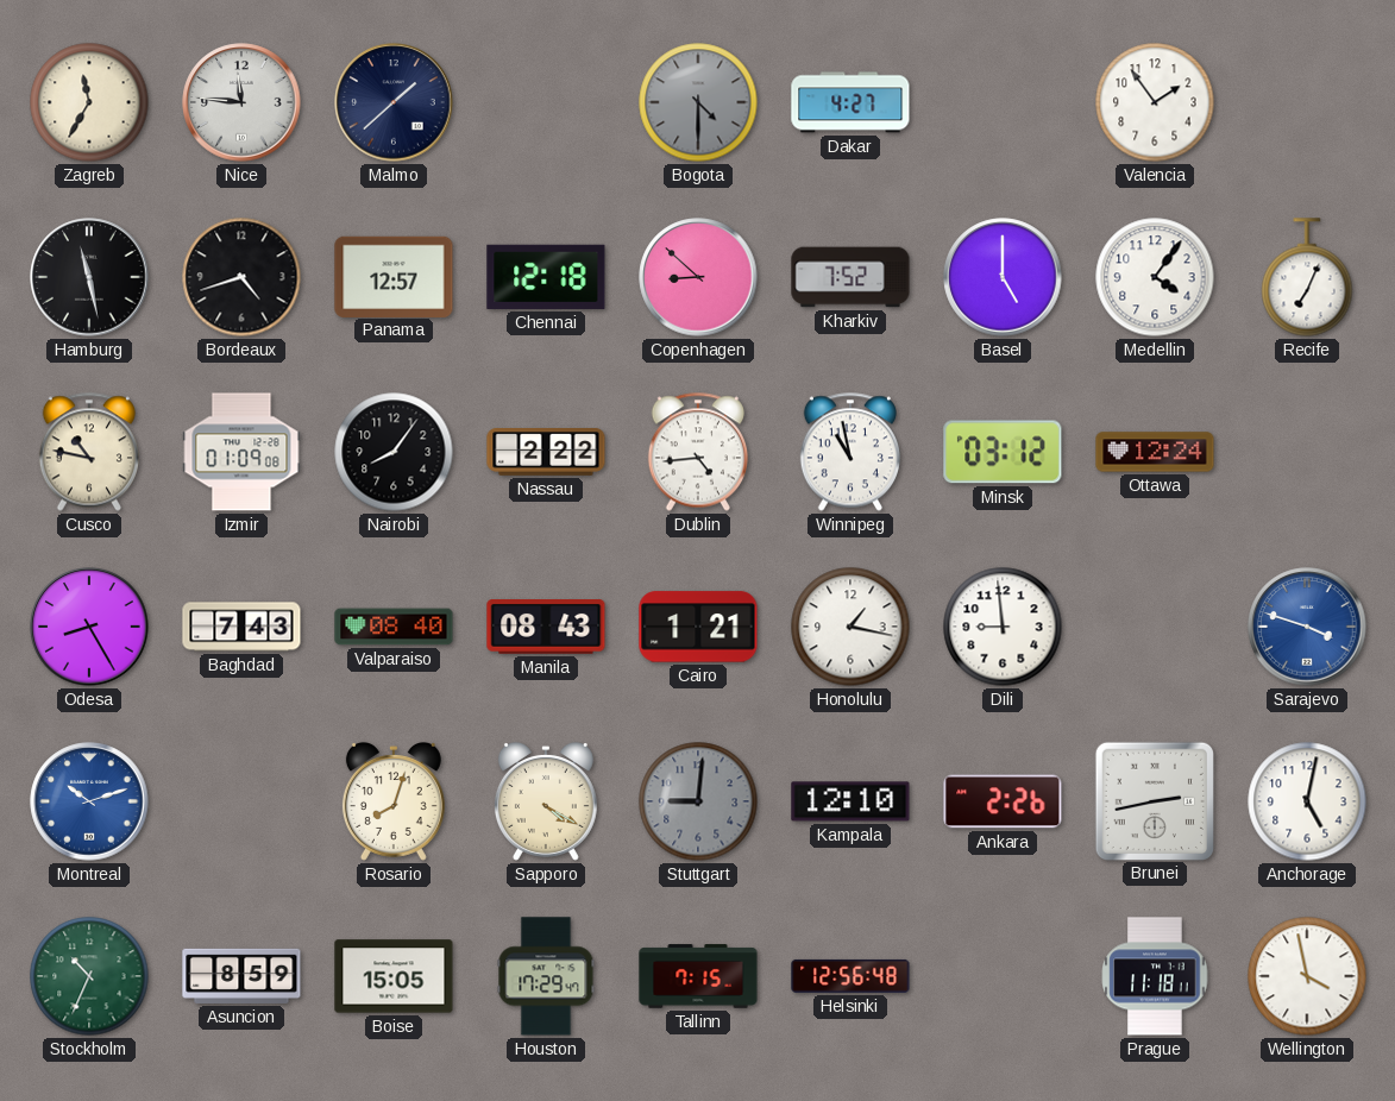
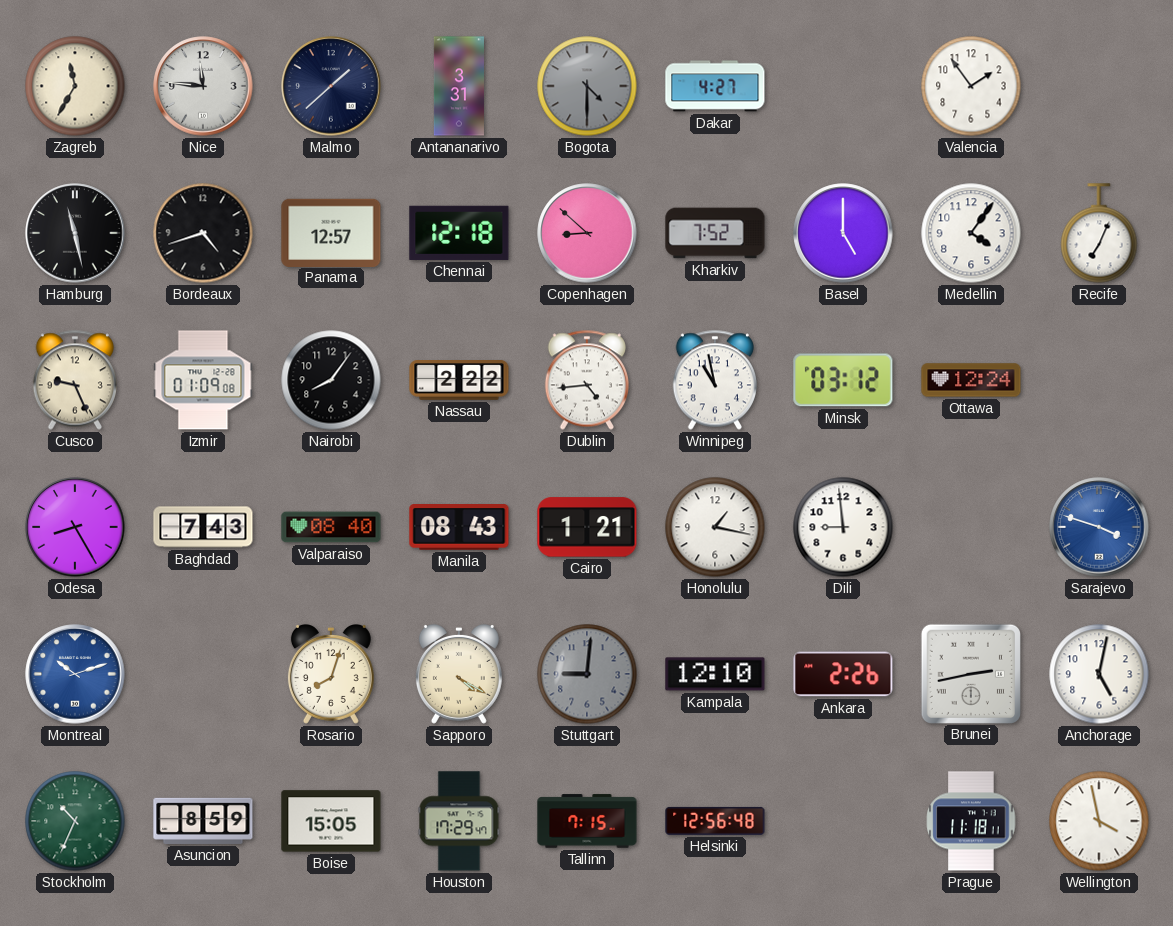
Antananarivo: none -> 3:31 (459, 86)
Cusco: 10:47 -> 9:26 (75, 380)
